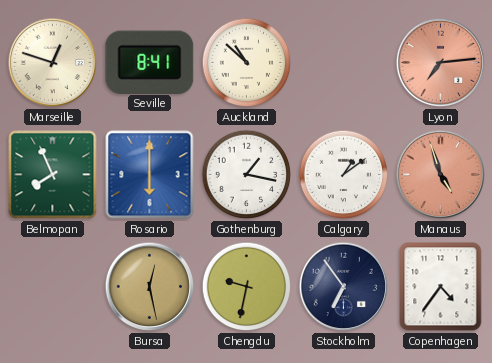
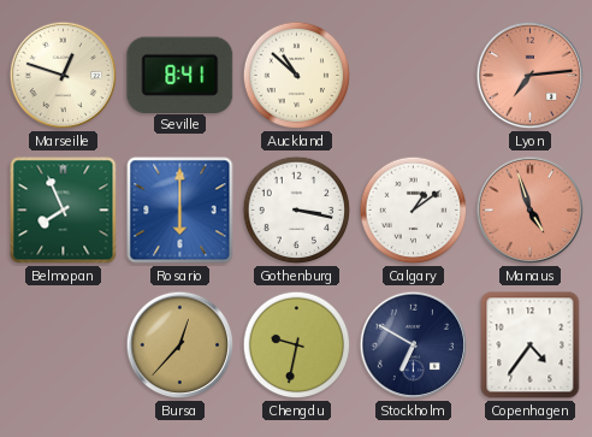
Gothenburg: 1:17 -> 3:17 (297, 211)
Bursa: 12:28 -> 12:37 (180, 346)
Stockholm: 6:54 -> 6:50 (414, 346)
